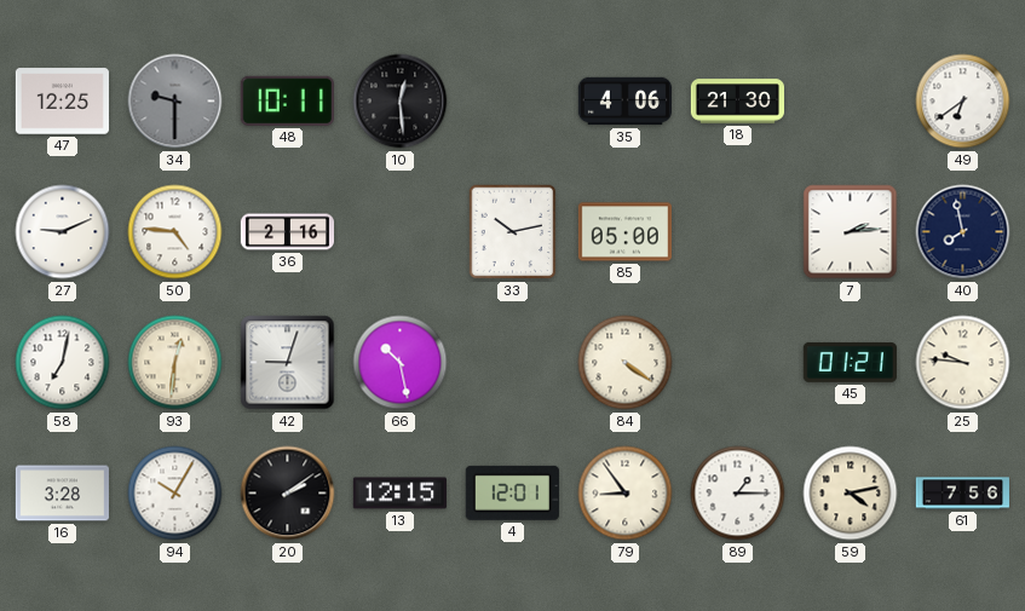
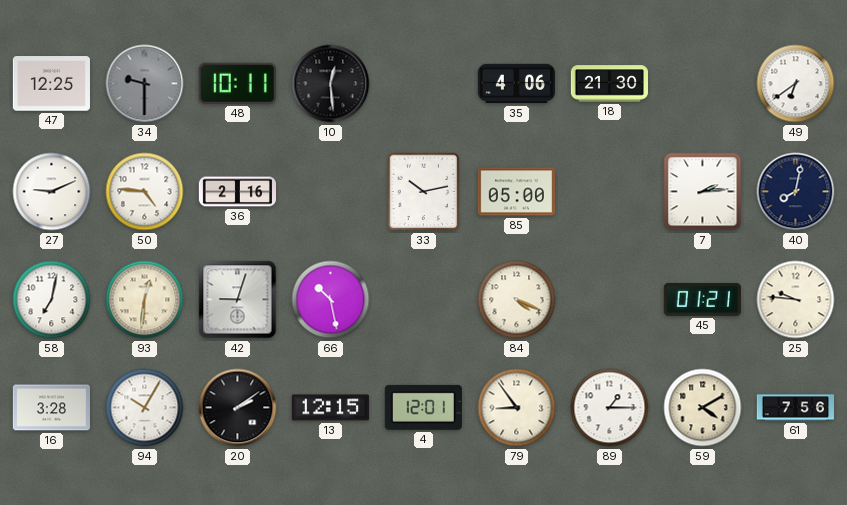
40: 7:58 -> 8:02 (796, 192)
84: 4:21 -> 4:19 (517, 300)
59: 4:13 -> 4:10 (703, 408)
